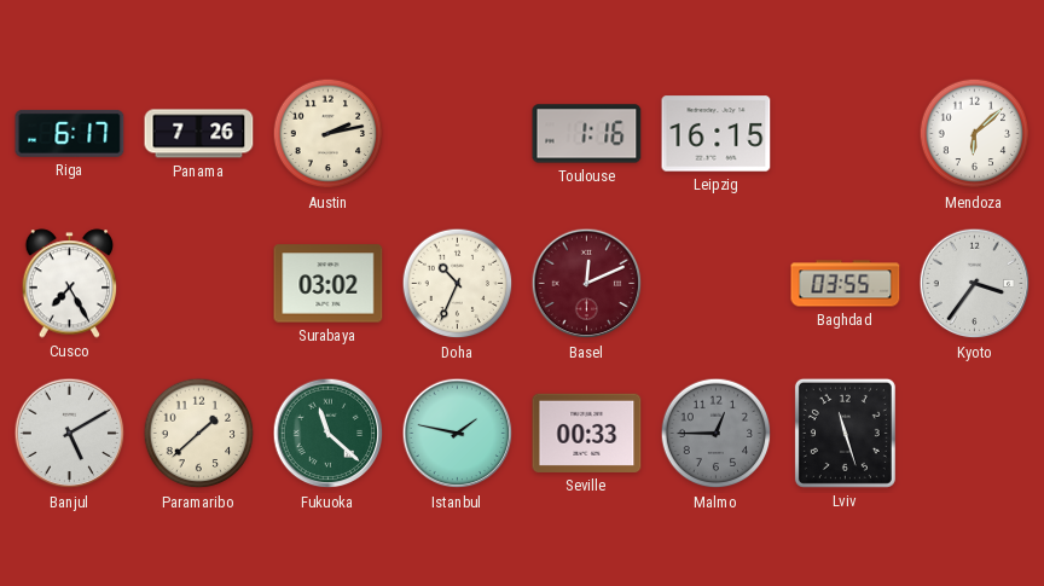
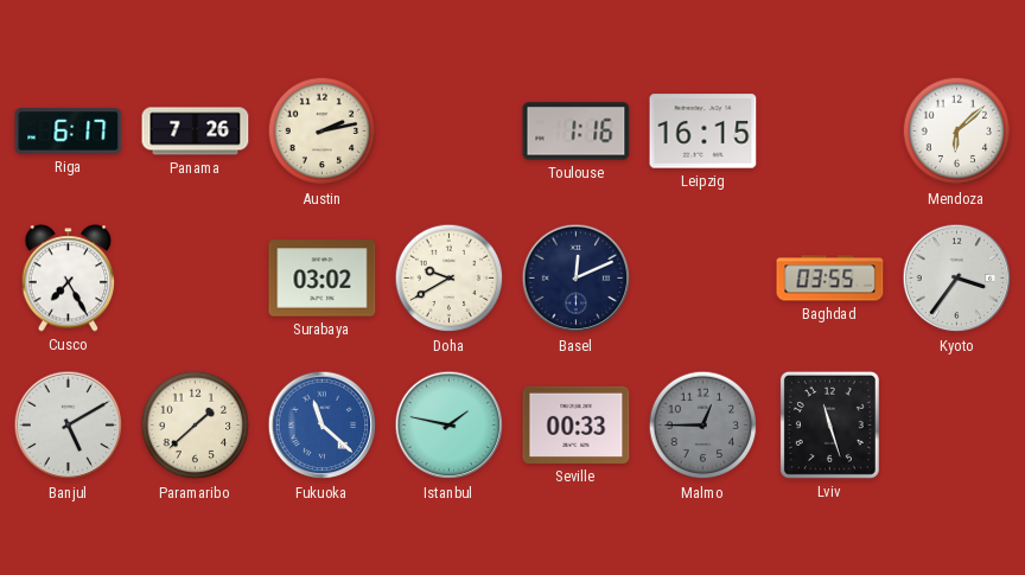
Doha: 10:34 -> 9:40 (450, 279)
Basel dial: burgundy -> navy (577, 279)
Fukuoka dial: green -> blue (323, 426)
